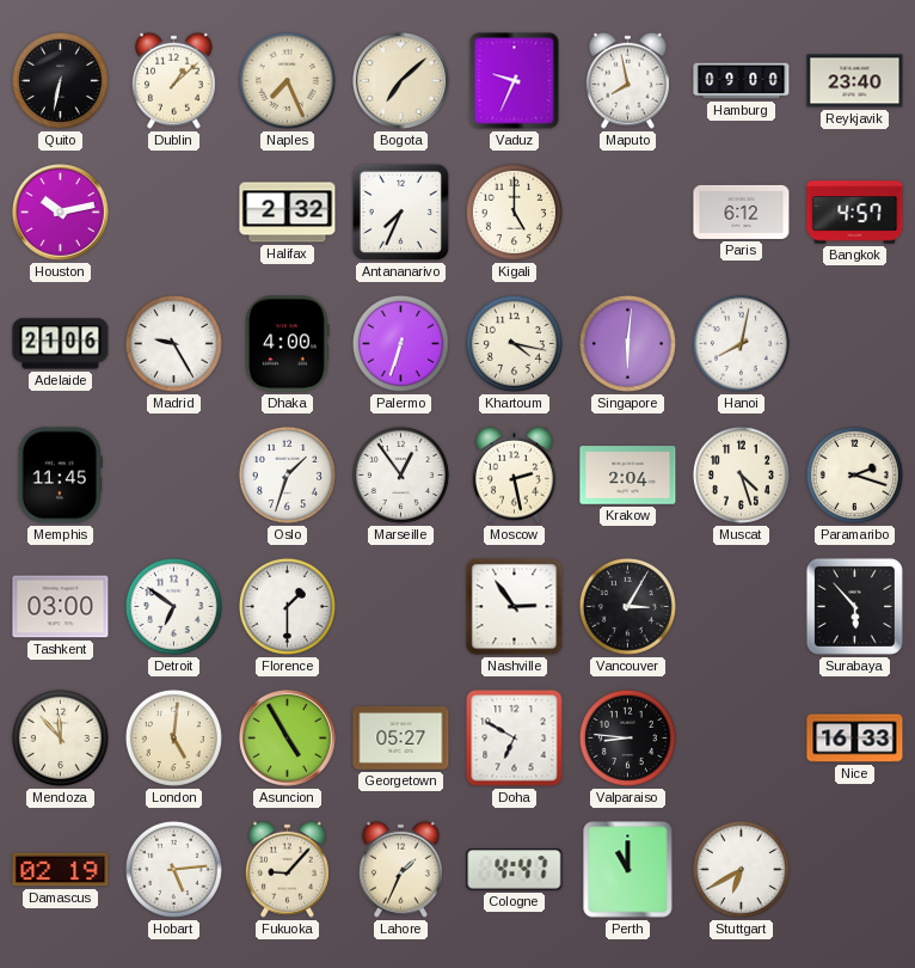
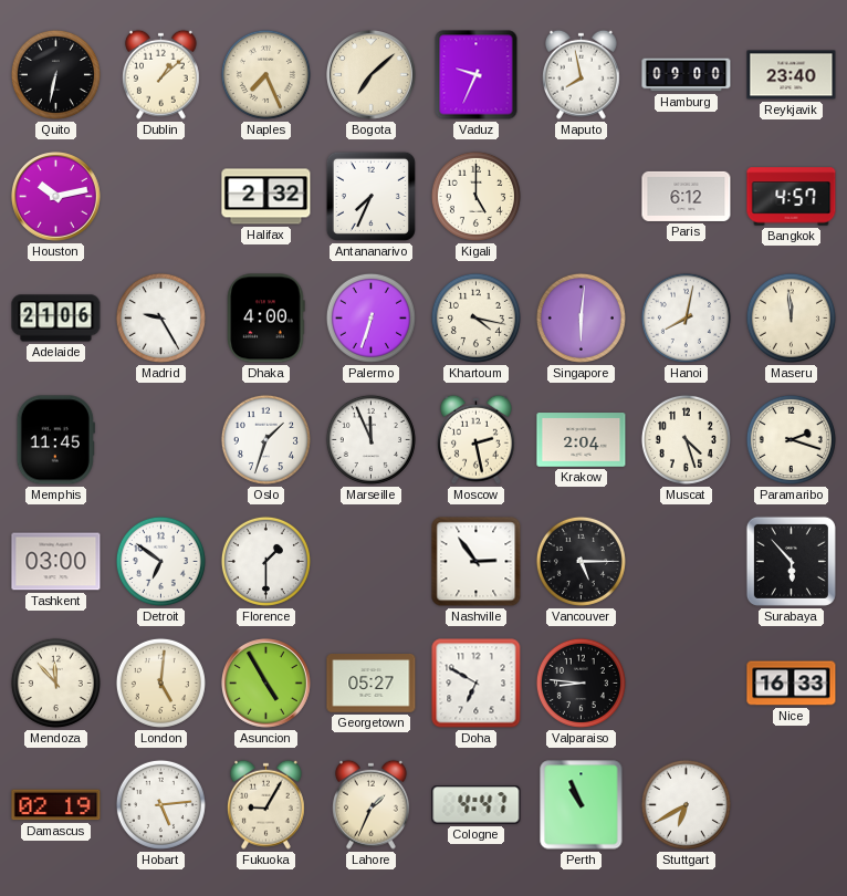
Maseru: none -> 11:59 (791, 317)
Marseille: 12:54 -> 11:56 (370, 439)
Vancouver: 3:05 -> 5:15 (581, 561)
Fukuoka: 9:07 -> 9:05 (265, 804)
Perth: 11:00 -> 10:56 (582, 805)
